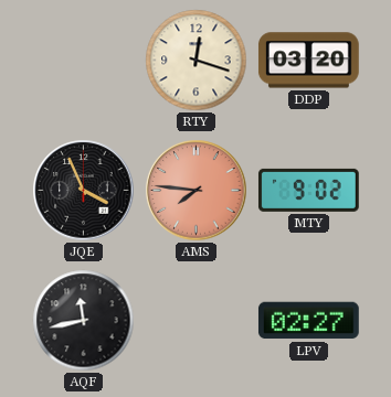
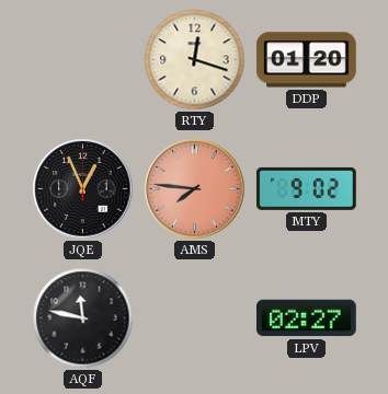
DDP: 03:20 -> 01:20 (306, 60)
JQE: 3:56 -> 12:56 (83, 189)
AQF: 11:43 -> 11:47 (83, 318)
